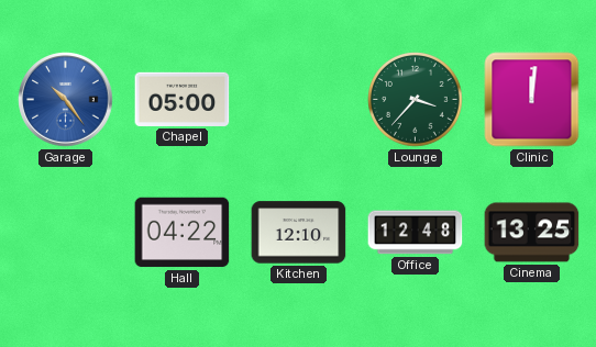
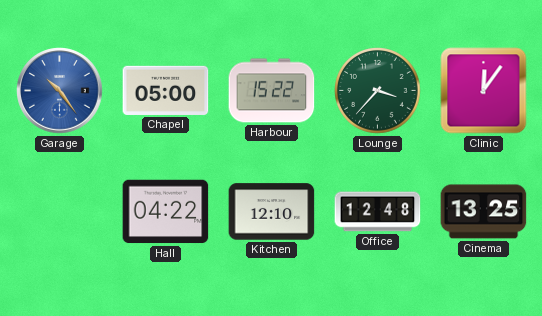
Harbour: none -> 15:22 (272, 91)
Clinic: 12:01 -> 12:06 (484, 91)
